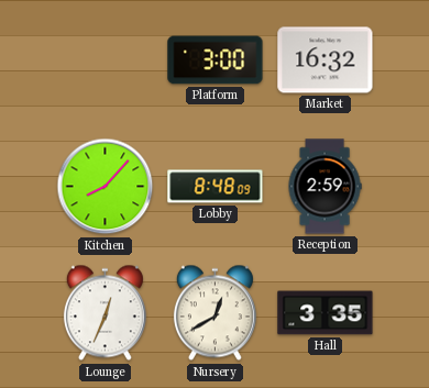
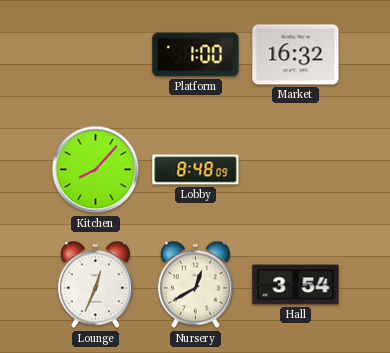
Platform: 3:00 -> 1:00 (196, 55)
Reception: 2:59 -> none (324, 187)
Hall: 3:35 -> 3:54 (296, 285)
